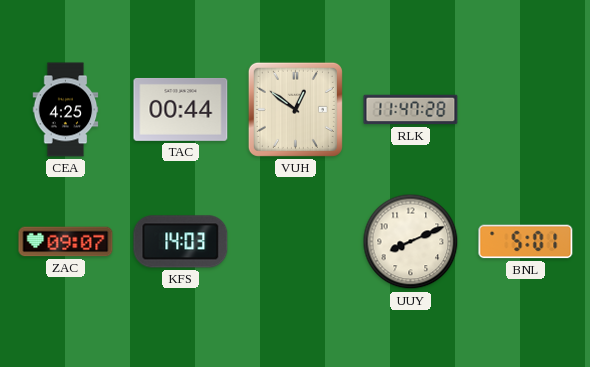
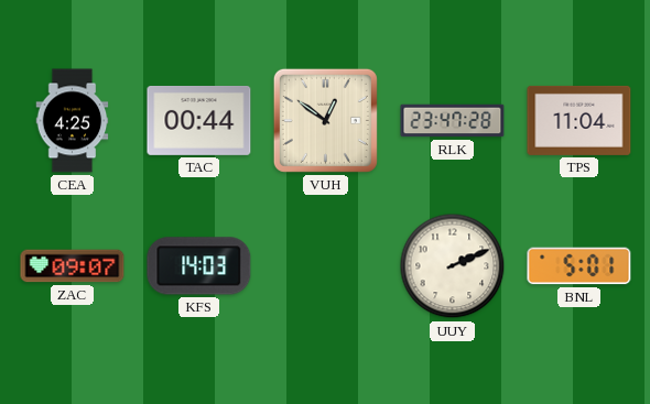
RLK: 11:47 -> 23:47 (453, 121)
TPS: none -> 11:04 (579, 120)
UUY: 8:11 -> 2:11 (453, 266)
